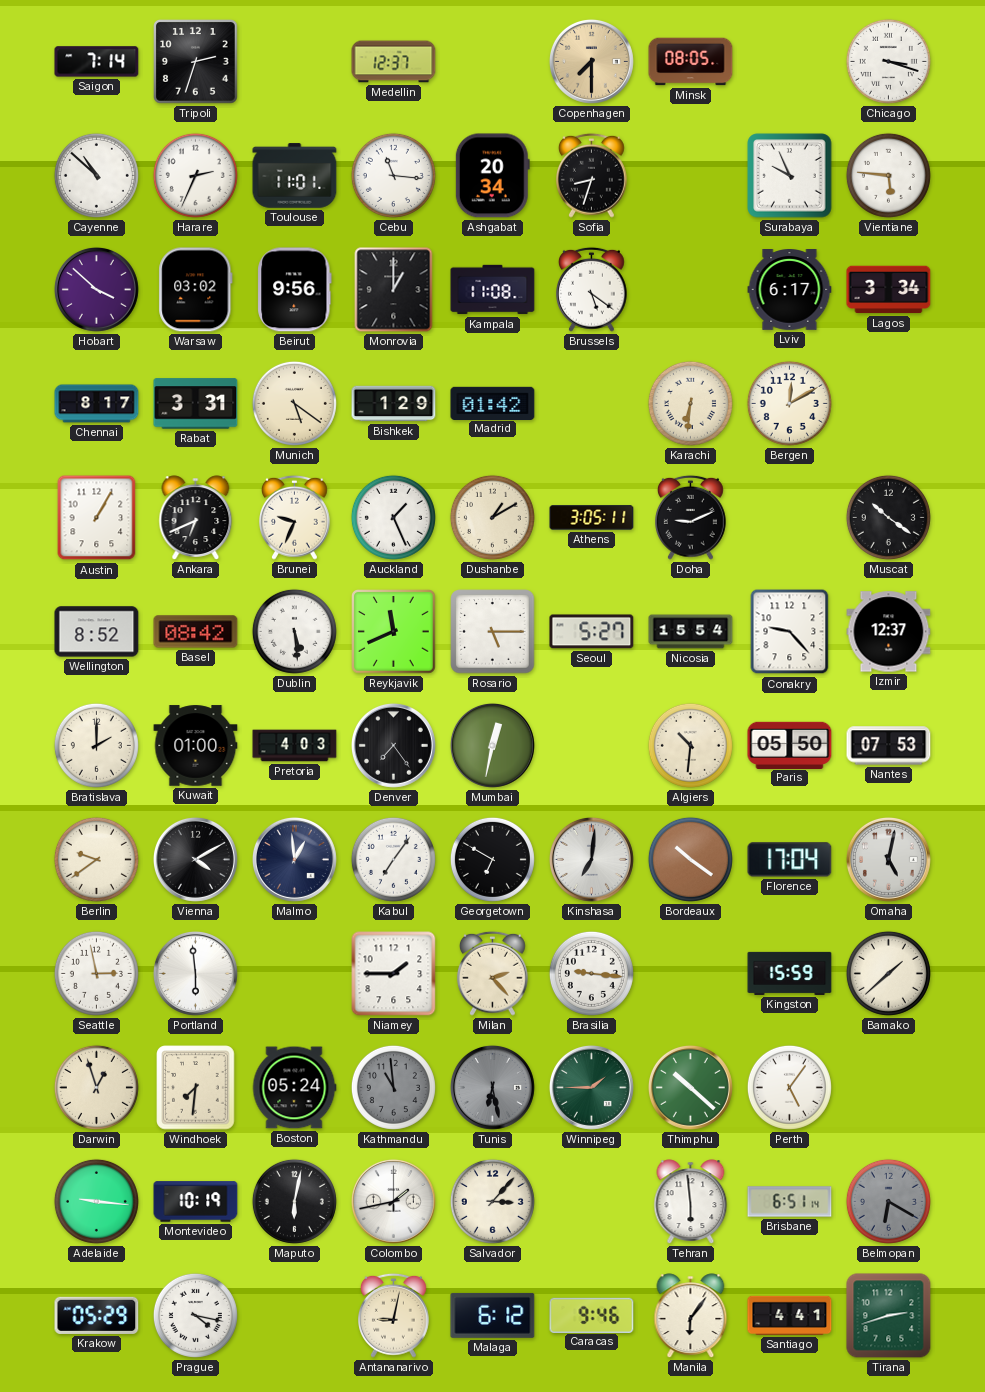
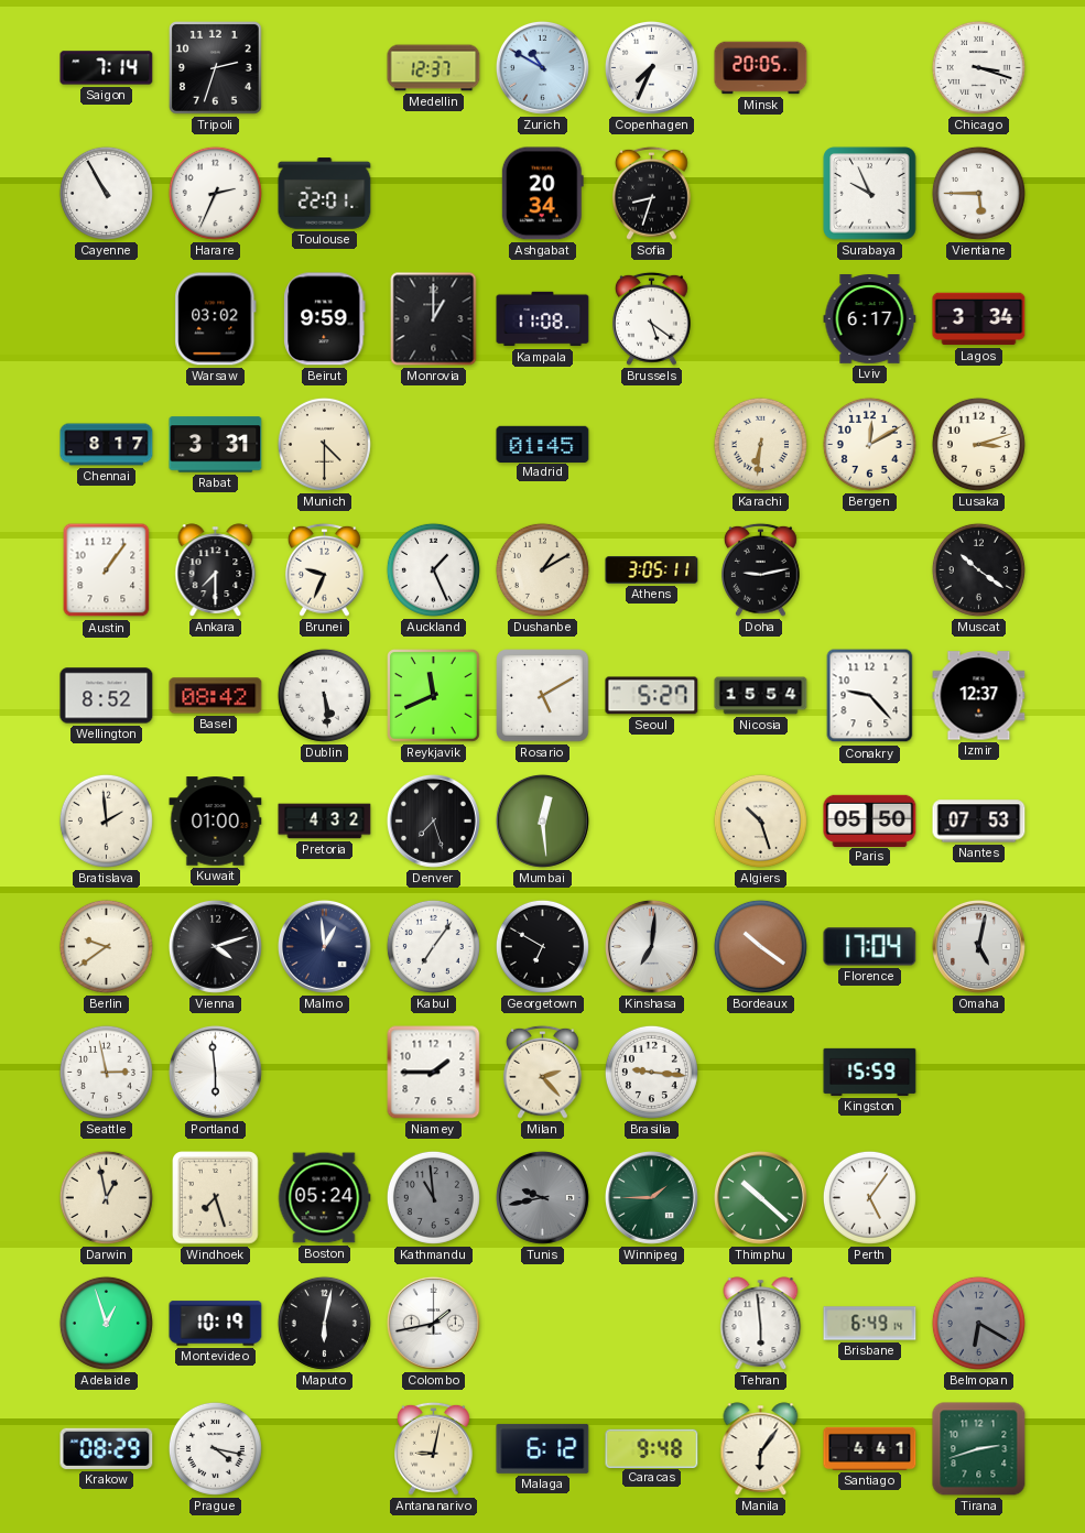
Zurich: none -> 10:50 (542, 67)
Copenhagen: 7:30 -> 7:34 (651, 67)
Copenhagen dial: champagne -> white (651, 67)
Minsk: 08:05 -> 20:05 (761, 68)
Cayenne: 10:52 -> 10:55 (106, 193)
Toulouse: 11:01 -> 22:01 (325, 194)
Cebu: 11:16 -> none (393, 175)
Vientiane: 5:46 -> 5:45 (978, 193)
Hobart: 3:52 -> none (96, 289)
Beirut: 9:56 -> 9:59 (325, 319)
Munich: 5:21 -> 4:30 (324, 444)
Bishkek: 1:29 -> none (394, 404)
Madrid: 01:42 -> 01:45 (543, 444)
Lusaka: none -> 3:12 (978, 444)
Austin: 1:05 -> 1:06 (107, 570)
Ankara: 6:41 -> 7:30 (216, 570)
Doha: 9:11 -> 9:13 (761, 569)
Rosario: 5:15 -> 5:10 (543, 696)
Bratislava: 2:00 -> 1:59 (106, 820)
Pretoria: 4:03 -> 4:32 (325, 822)
Denver: 7:24 -> 7:27 (433, 820)
Mumbai: 12:32 -> 12:29 (542, 820)
Algiers: 10:31 -> 10:27 (760, 820)
Vienna: 4:10 -> 4:12 (215, 946)
Bamako: 1:38 -> none (888, 973)
Darwin: 12:57 -> 12:58 (106, 1197)
Windhoek: 7:31 -> 7:27 (216, 1198)
Tunis: 6:28 -> 9:43 (542, 1197)
Adelaide: 9:16 -> 12:57 (106, 1323)
Salvador: 3:07 -> none (492, 1201)
Brisbane: 6:51 -> 6:49 (870, 1324)
Krakow: 05:29 -> 08:29 (107, 1448)
Caracas: 9:46 -> 9:48 (652, 1448)
